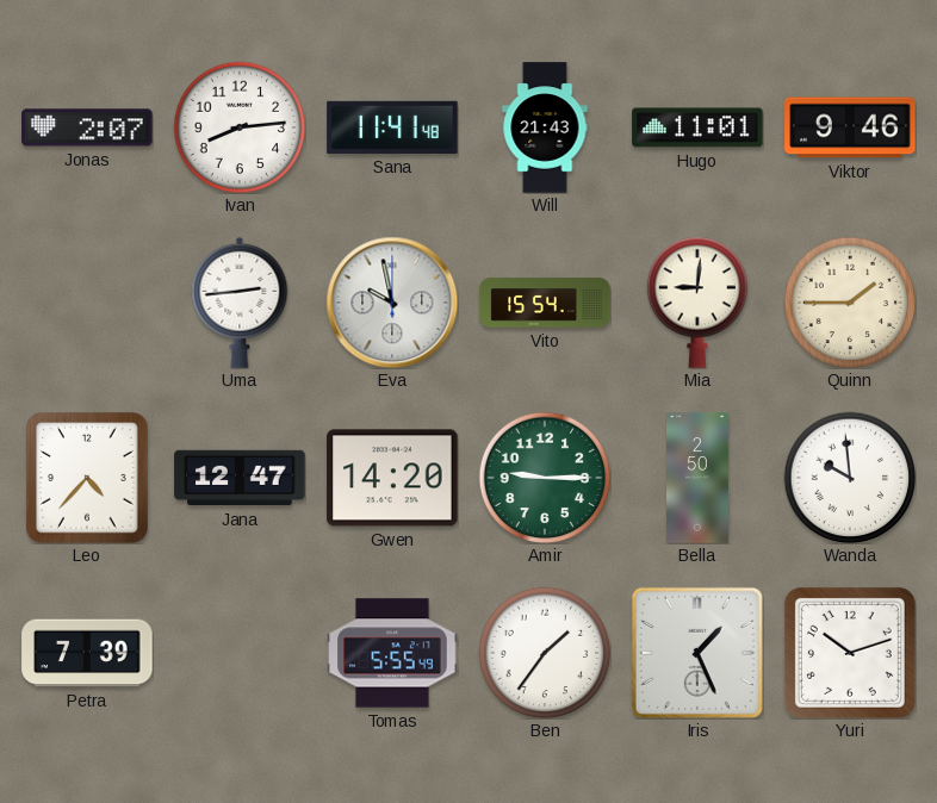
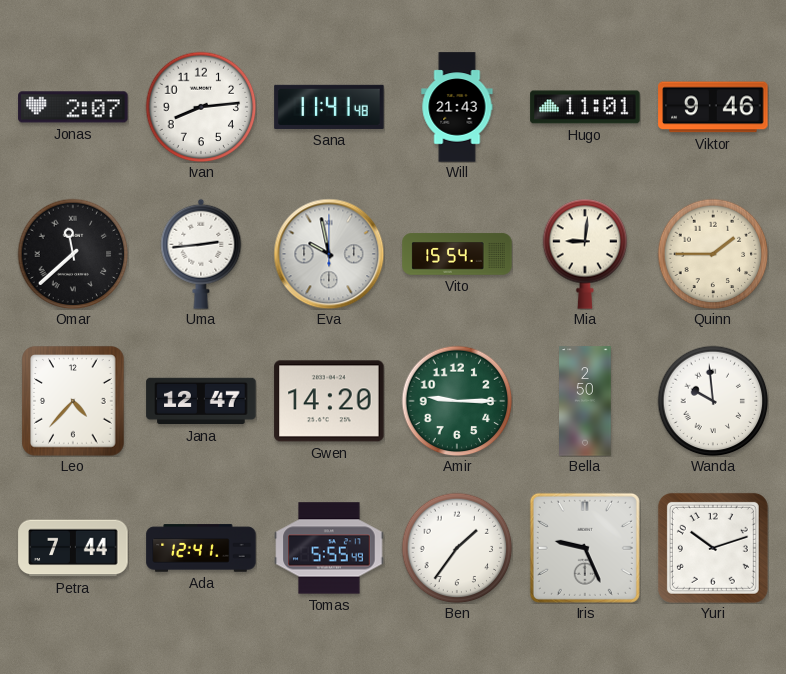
Omar: none -> 11:38 (73, 254)
Petra: 7:39 -> 7:44 (73, 548)
Ada: none -> 12:41 (201, 548)
Iris: 1:26 -> 9:26 (585, 548)
